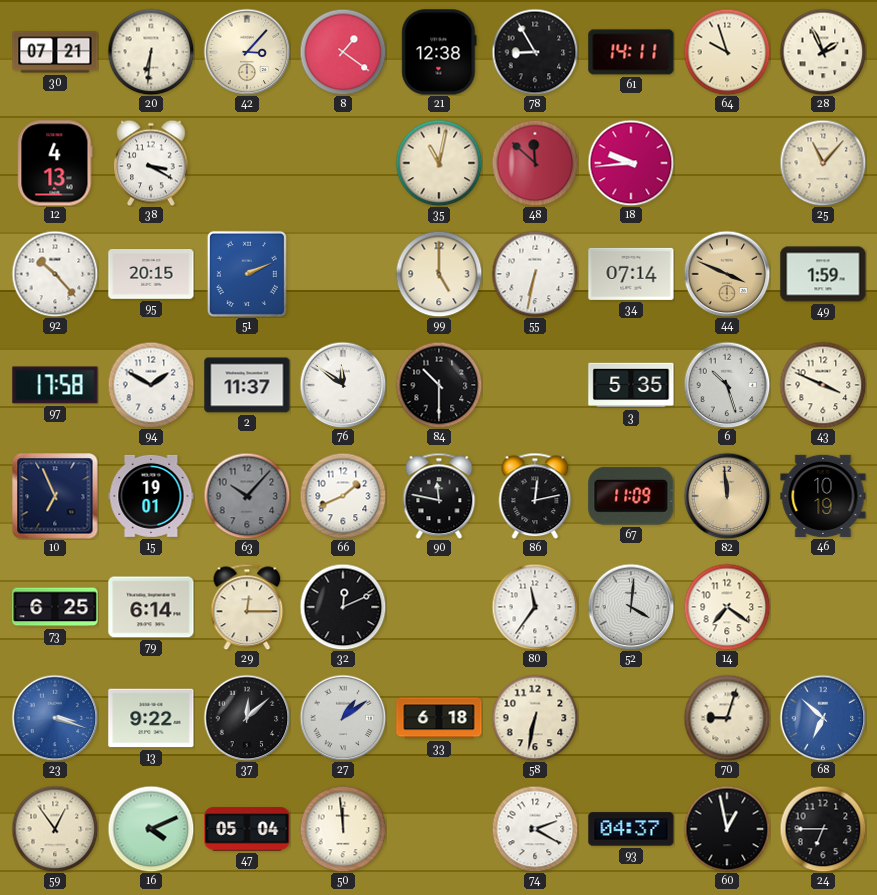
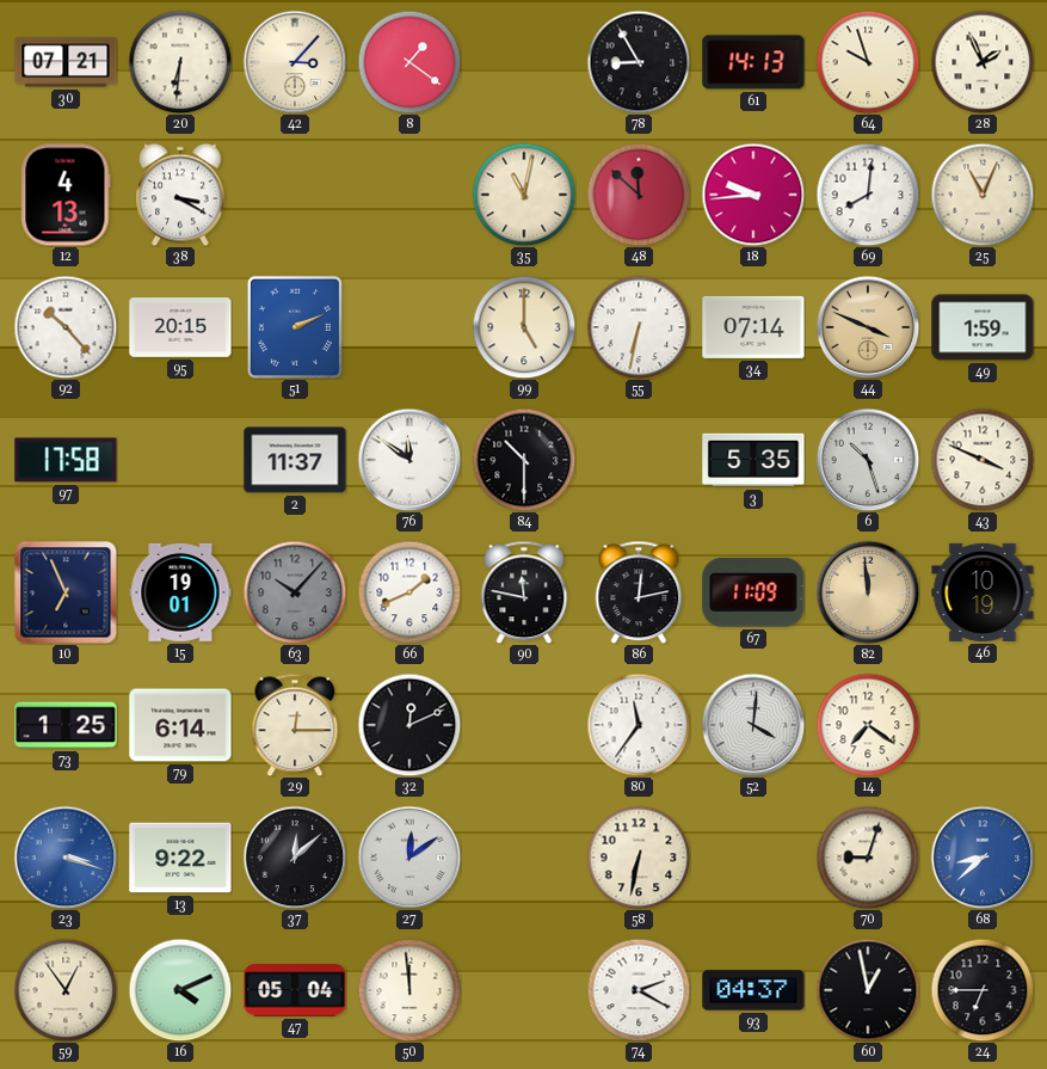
21: 12:38 -> none (439, 52)
61: 14:11 -> 14:13 (753, 62)
69: none -> 8:01 (868, 195)
25: 11:07 -> 11:04 (983, 195)
94: 1:50 -> none (151, 385)
73: 6:25 -> 1:25 (66, 725)
27: 1:09 -> 12:09 (409, 858)
33: 6:18 -> none (439, 718)
68: 6:52 -> 8:38 (983, 858)
